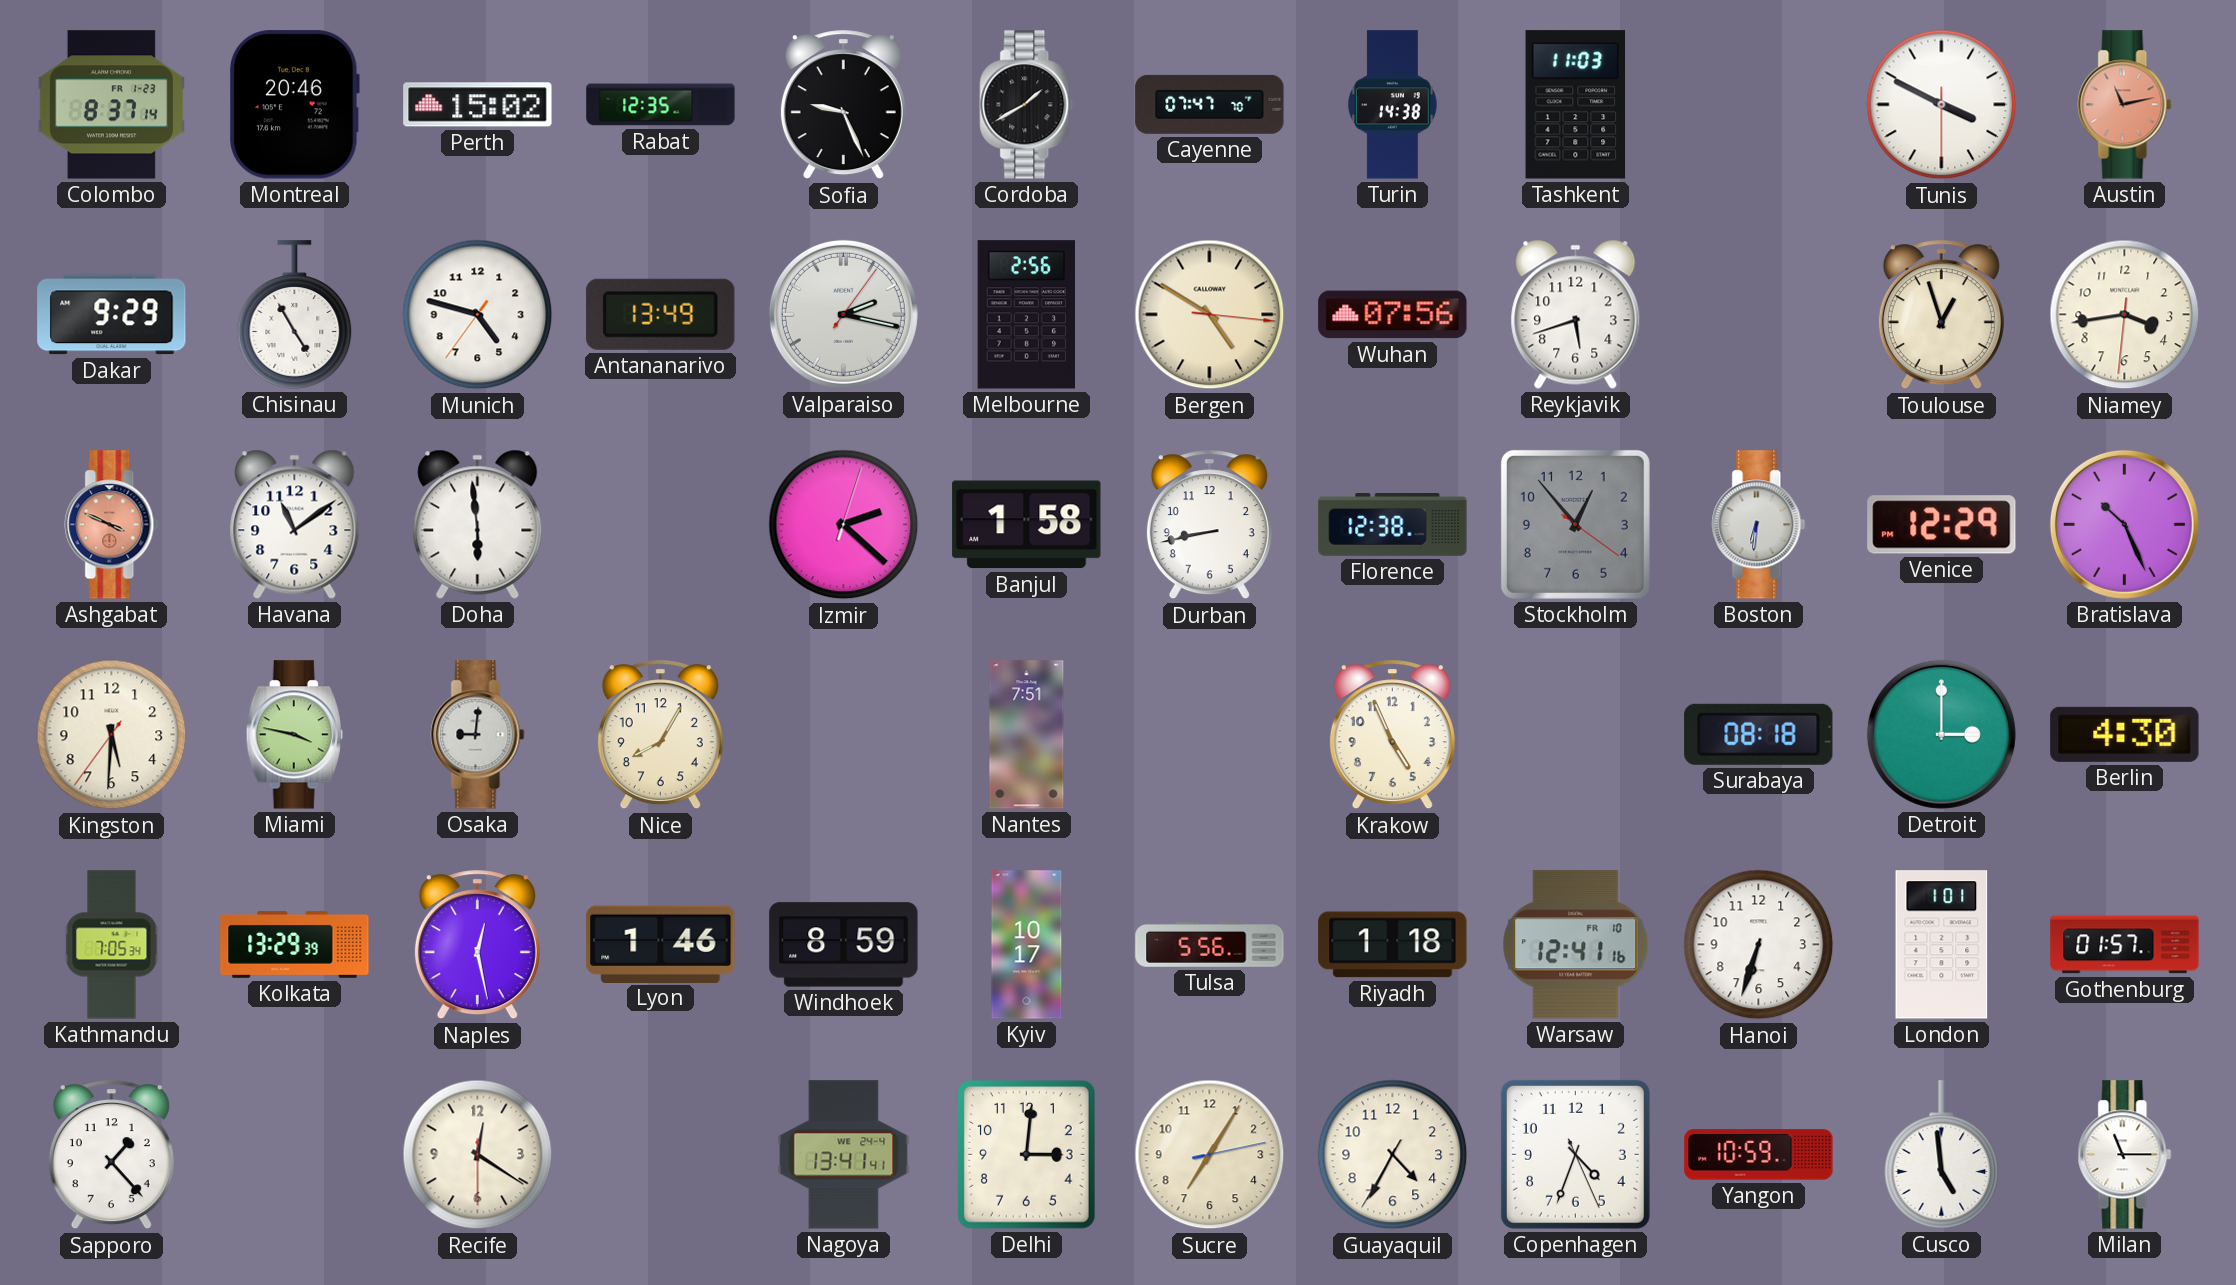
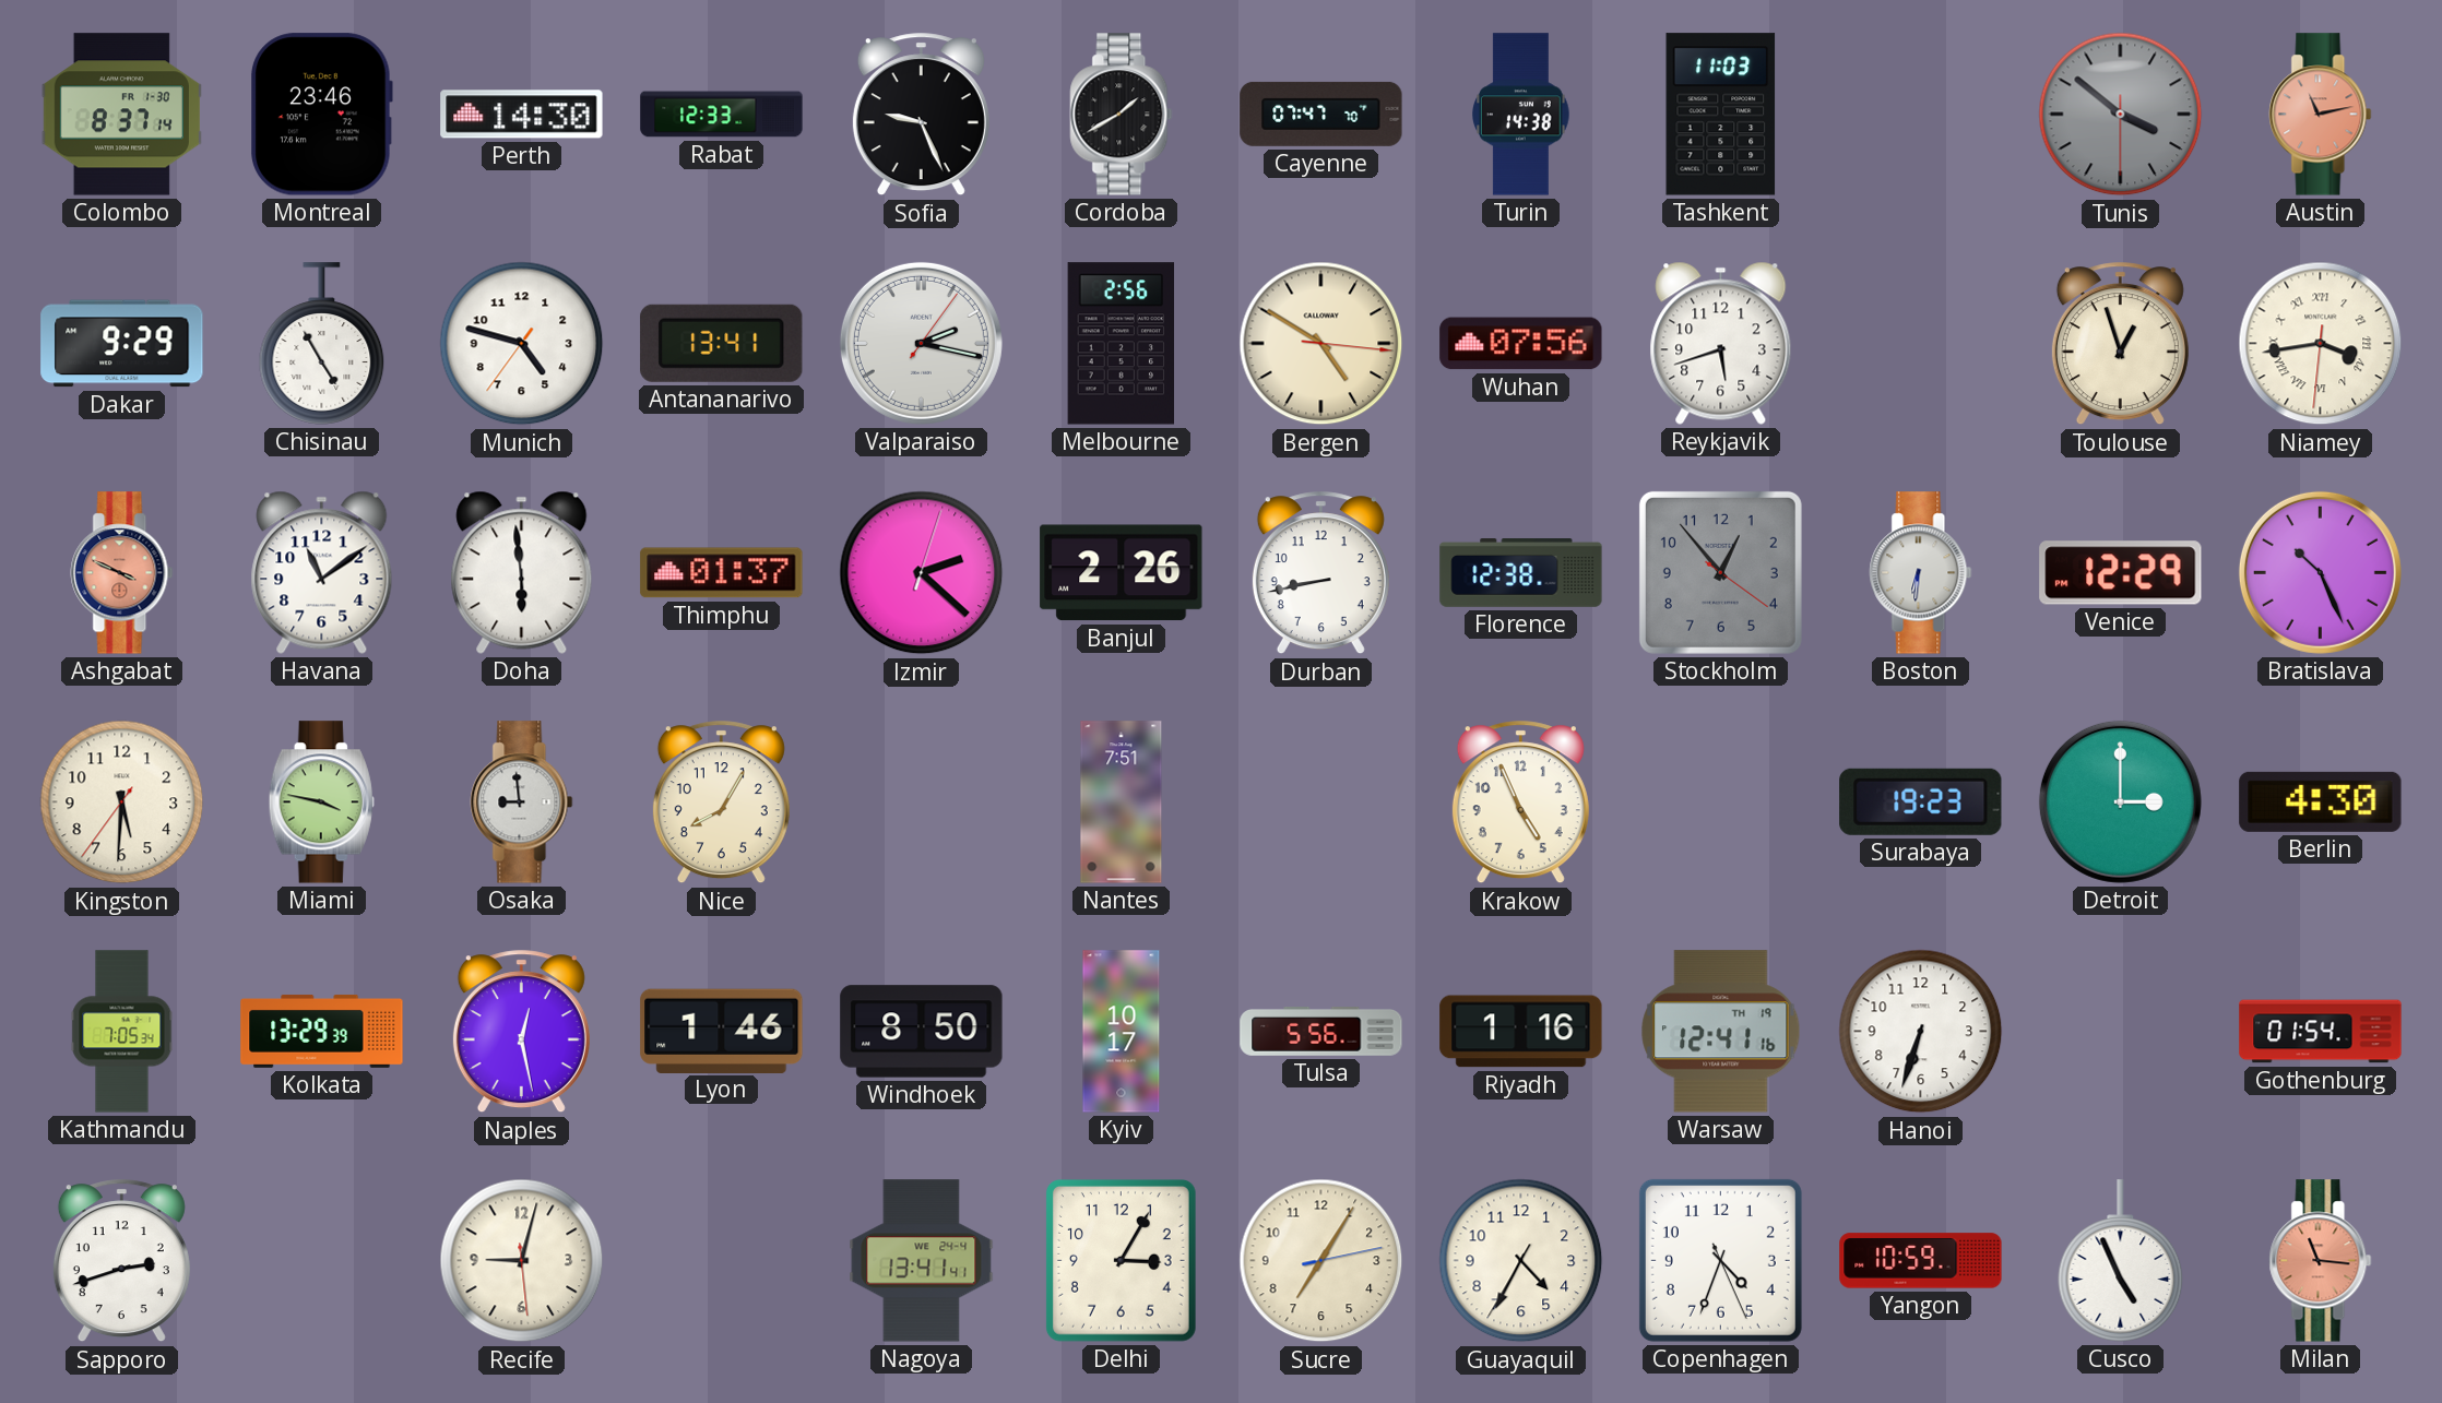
Colombo date: FR 1-23 -> FR 1-30 (121, 115)
Montreal: 20:46 -> 23:46 (321, 115)
Perth: 15:02 -> 14:30 (522, 115)
Rabat: 12:35 -> 12:33 (722, 115)
Tunis: 3:49 -> 3:51 (2121, 115)
Tunis dial: white -> grey (2121, 115)
Antananarivo: 13:49 -> 13:41 (722, 343)
Niamey numerals: Arabic -> Roman (2321, 344)
Thimphu: none -> 01:37 (722, 573)
Banjul: 1:58 -> 2:26 (1122, 573)
Osaka: 9:01 -> 8:59 (522, 802)
Surabaya: 08:18 -> 19:23 (1921, 801)
Windhoek: 8:59 -> 8:50 (922, 1032)
Riyadh: 1:18 -> 1:16 (1521, 1032)
Warsaw date: FR 10 -> TH 19 (1721, 1032)
London: 1:01 -> none (1942, 945)
Gothenburg: 01:57 -> 01:54 (2321, 1032)
Sapporo: 1:23 -> 2:42 (121, 1261)
Recife: 12:20 -> 9:02 (522, 1261)
Delhi: 3:01 -> 3:05 (1121, 1261)
Cusco: 4:59 -> 4:56 (2121, 1261)
Milan: 11:15 -> 11:16 (2321, 1261)
Milan dial: white -> salmon (2321, 1261)
